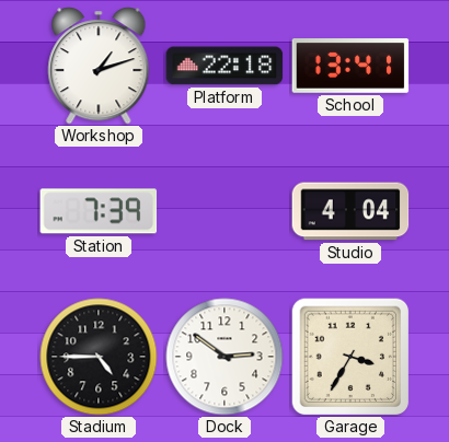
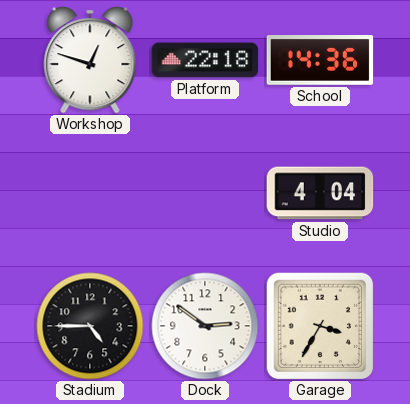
Workshop: 1:12 -> 12:48 (90, 60)
School: 13:41 -> 14:36 (320, 61)
Station: 7:39 -> none (99, 211)
